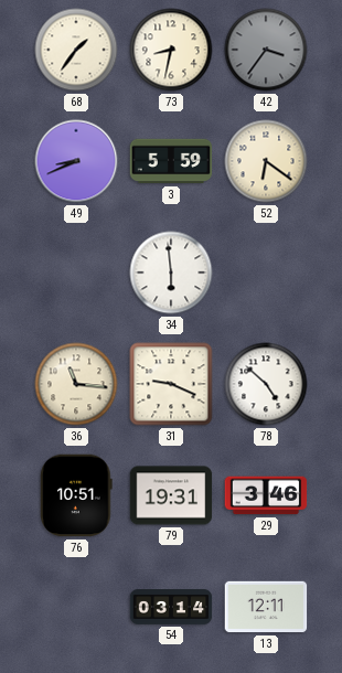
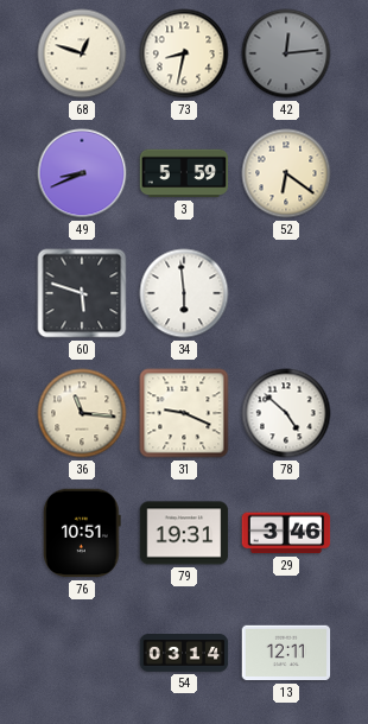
68: 1:36 -> 12:48 (82, 53)
42: 3:36 -> 12:14 (286, 53)
60: none -> 5:48 (82, 293)
